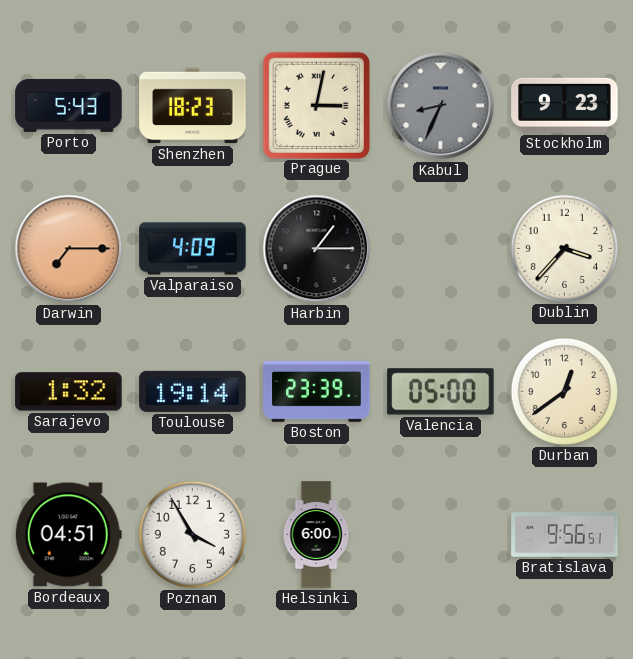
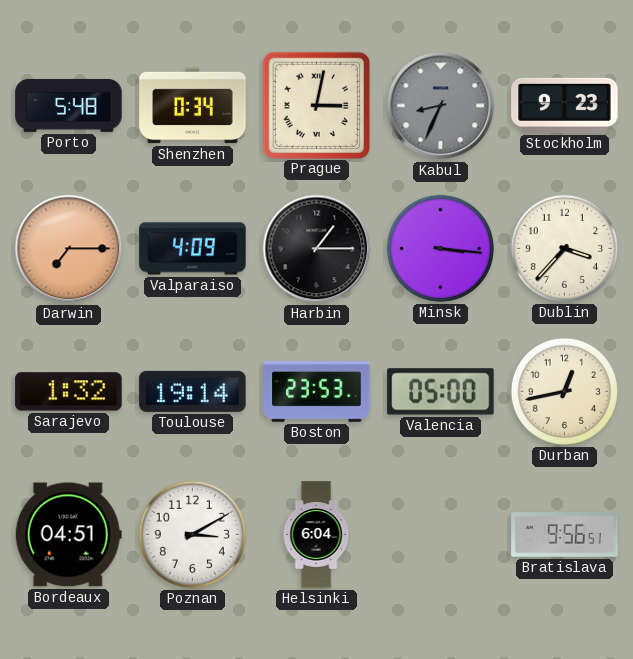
Porto: 5:43 -> 5:48 (69, 105)
Shenzhen: 18:23 -> 0:34 (193, 106)
Minsk: none -> 3:16 (440, 248)
Boston: 23:39 -> 23:53 (317, 392)
Durban: 12:39 -> 12:43 (564, 391)
Poznan: 3:55 -> 3:10 (192, 534)
Helsinki: 6:00 -> 6:04 (316, 535)
